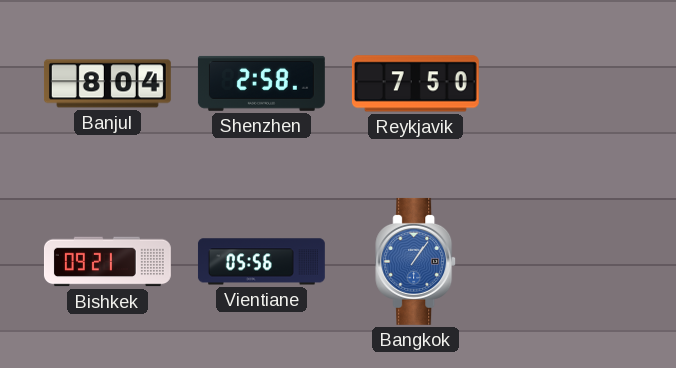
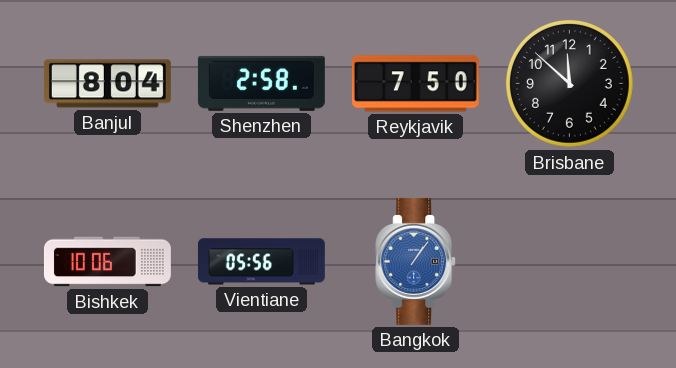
Brisbane: none -> 11:52 (570, 84)
Bishkek: 09:21 -> 10:06 (107, 262)
